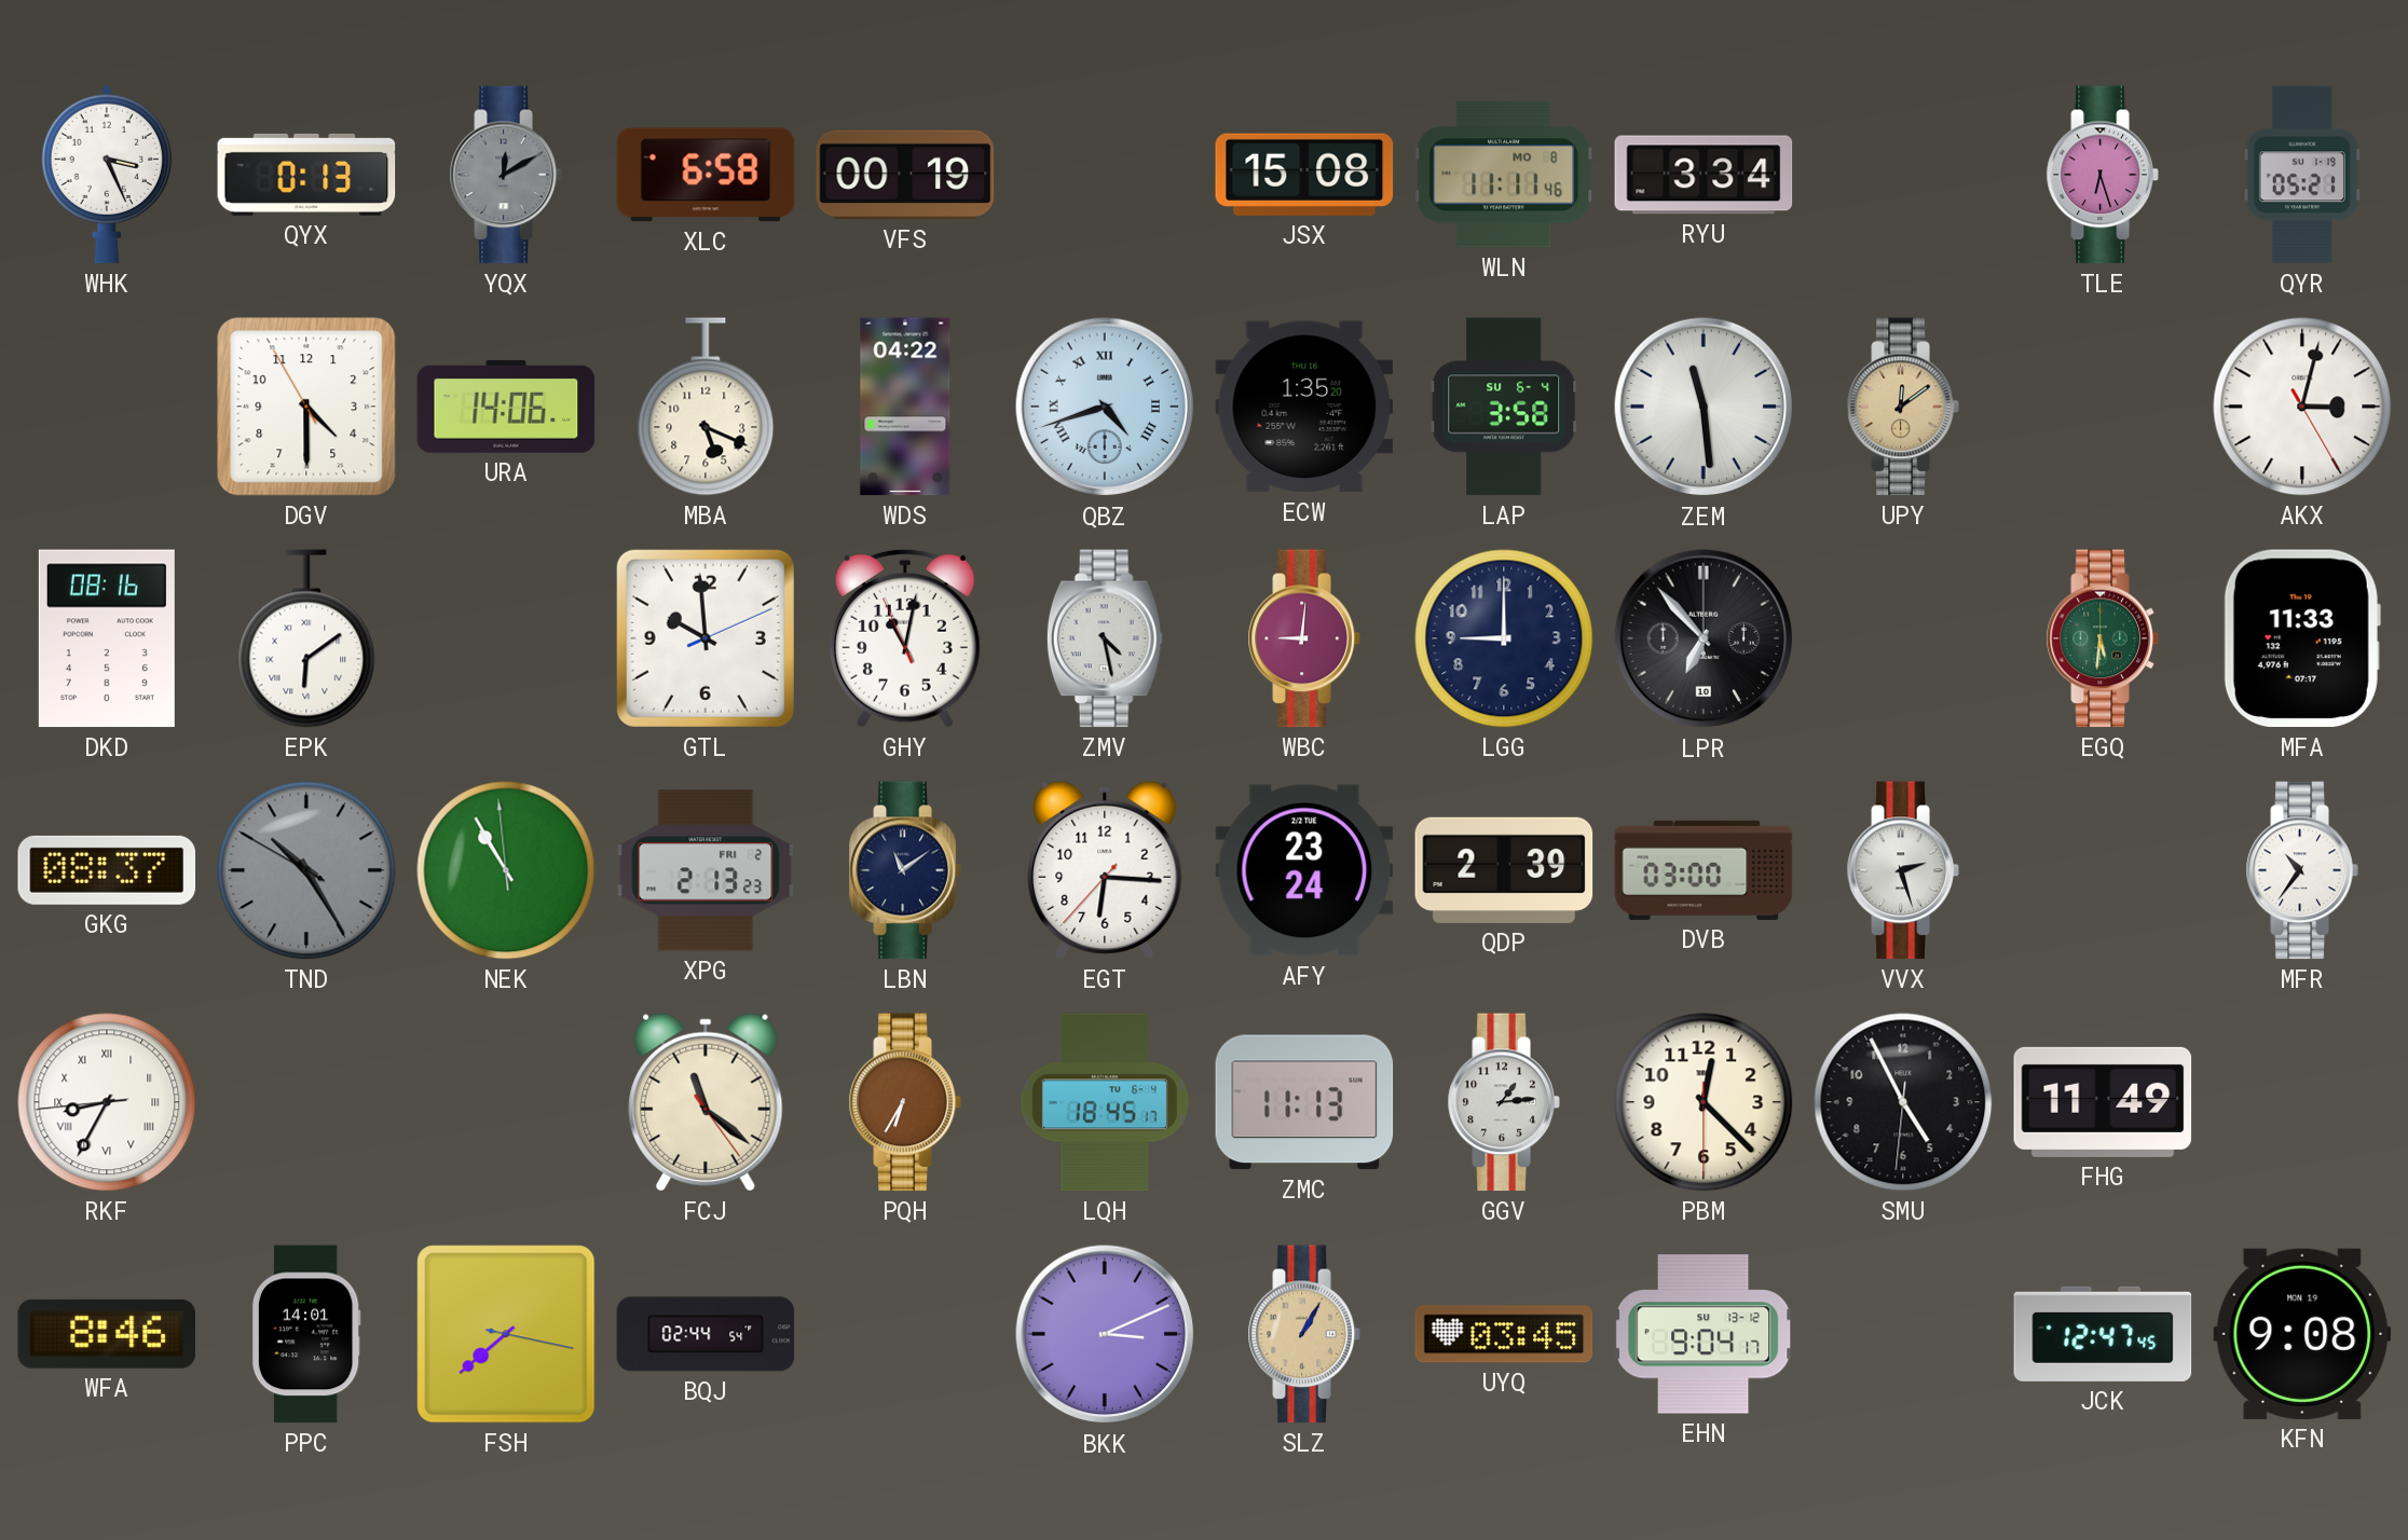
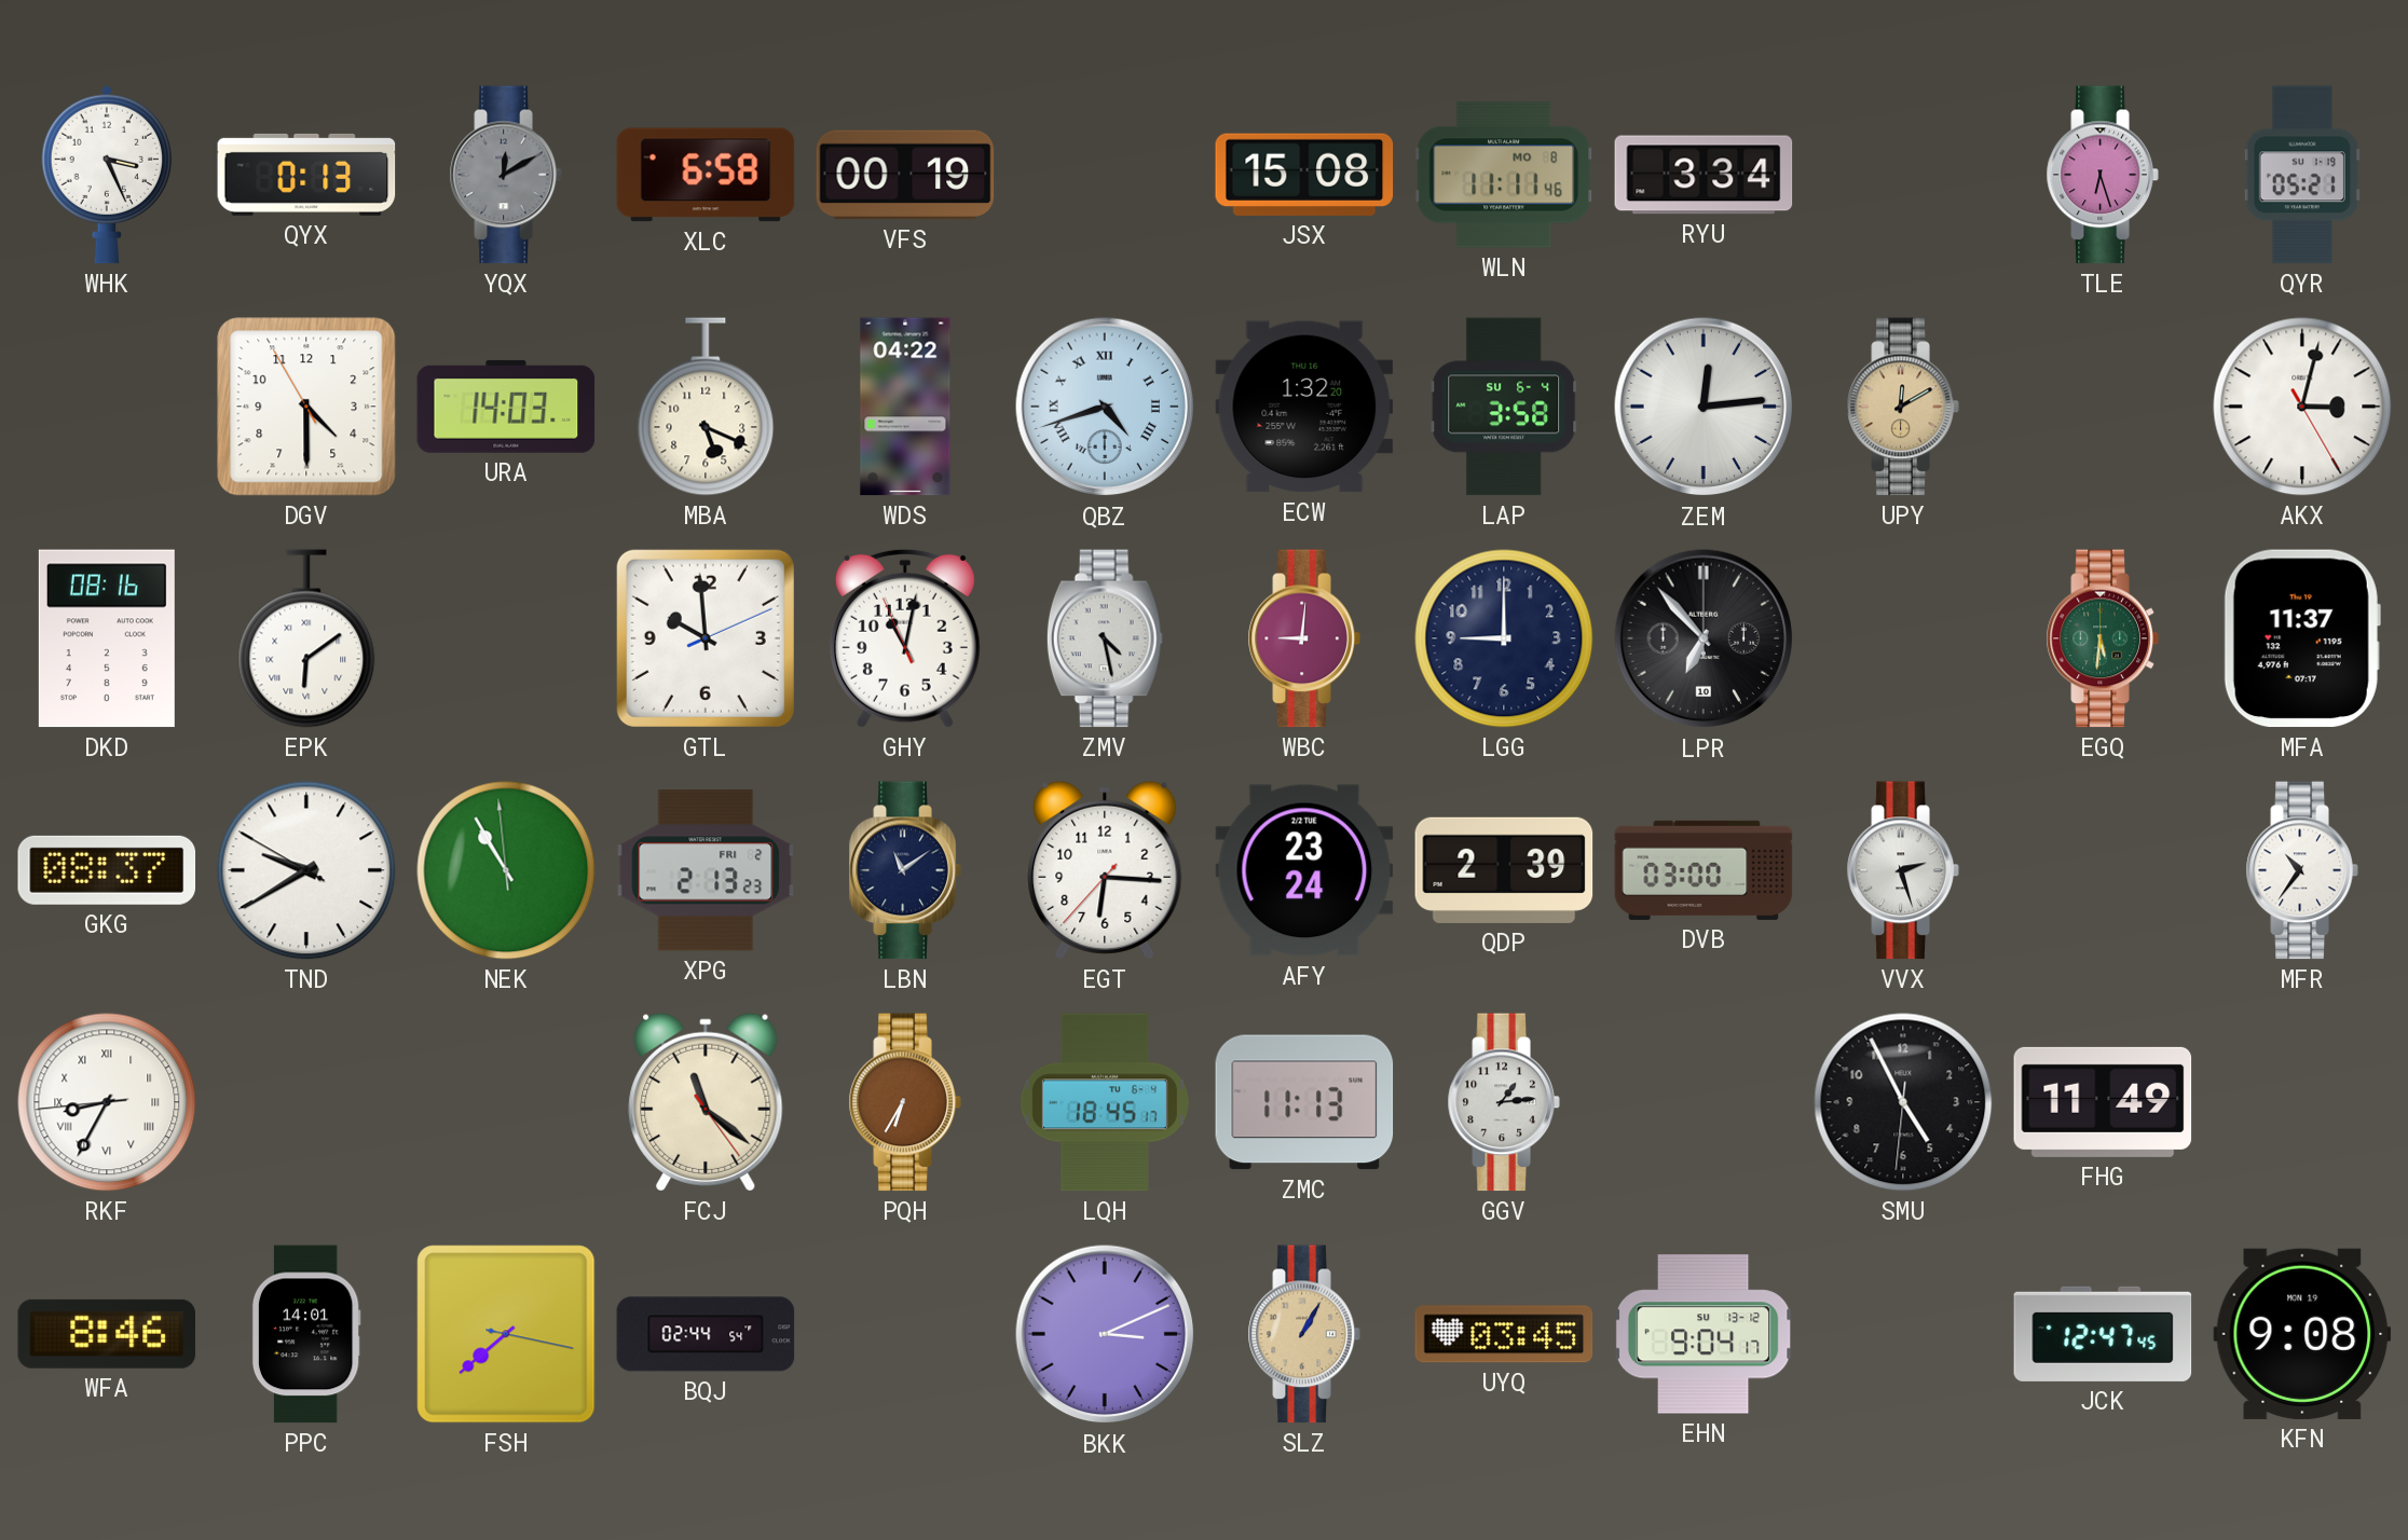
URA: 14:06 -> 14:03 (506, 407)
ECW: 1:35 -> 1:32 (1304, 407)
ZEM: 11:29 -> 12:14 (1704, 407)
UPY: 12:09 -> 12:10 (1903, 407)
MFA: 11:33 -> 11:37 (2302, 638)
TND: 10:24 -> 9:39 (306, 870)
TND dial: grey -> white (306, 870)
PBM: 12:22 -> none (1704, 1102)
